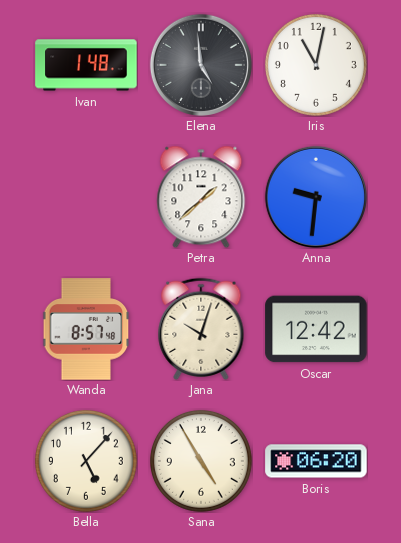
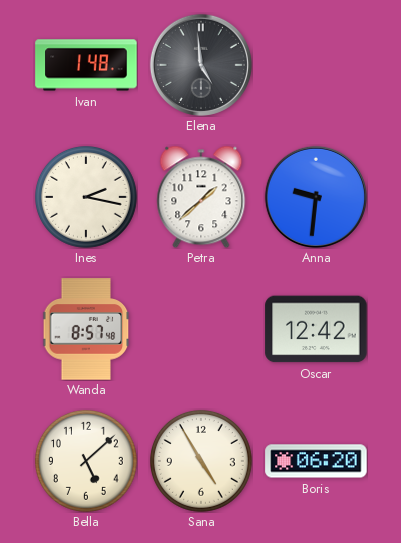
Iris: 11:02 -> none (316, 65)
Ines: none -> 2:17 (86, 197)
Jana: 10:03 -> none (201, 329)
Bella: 5:07 -> 5:08 (86, 461)
